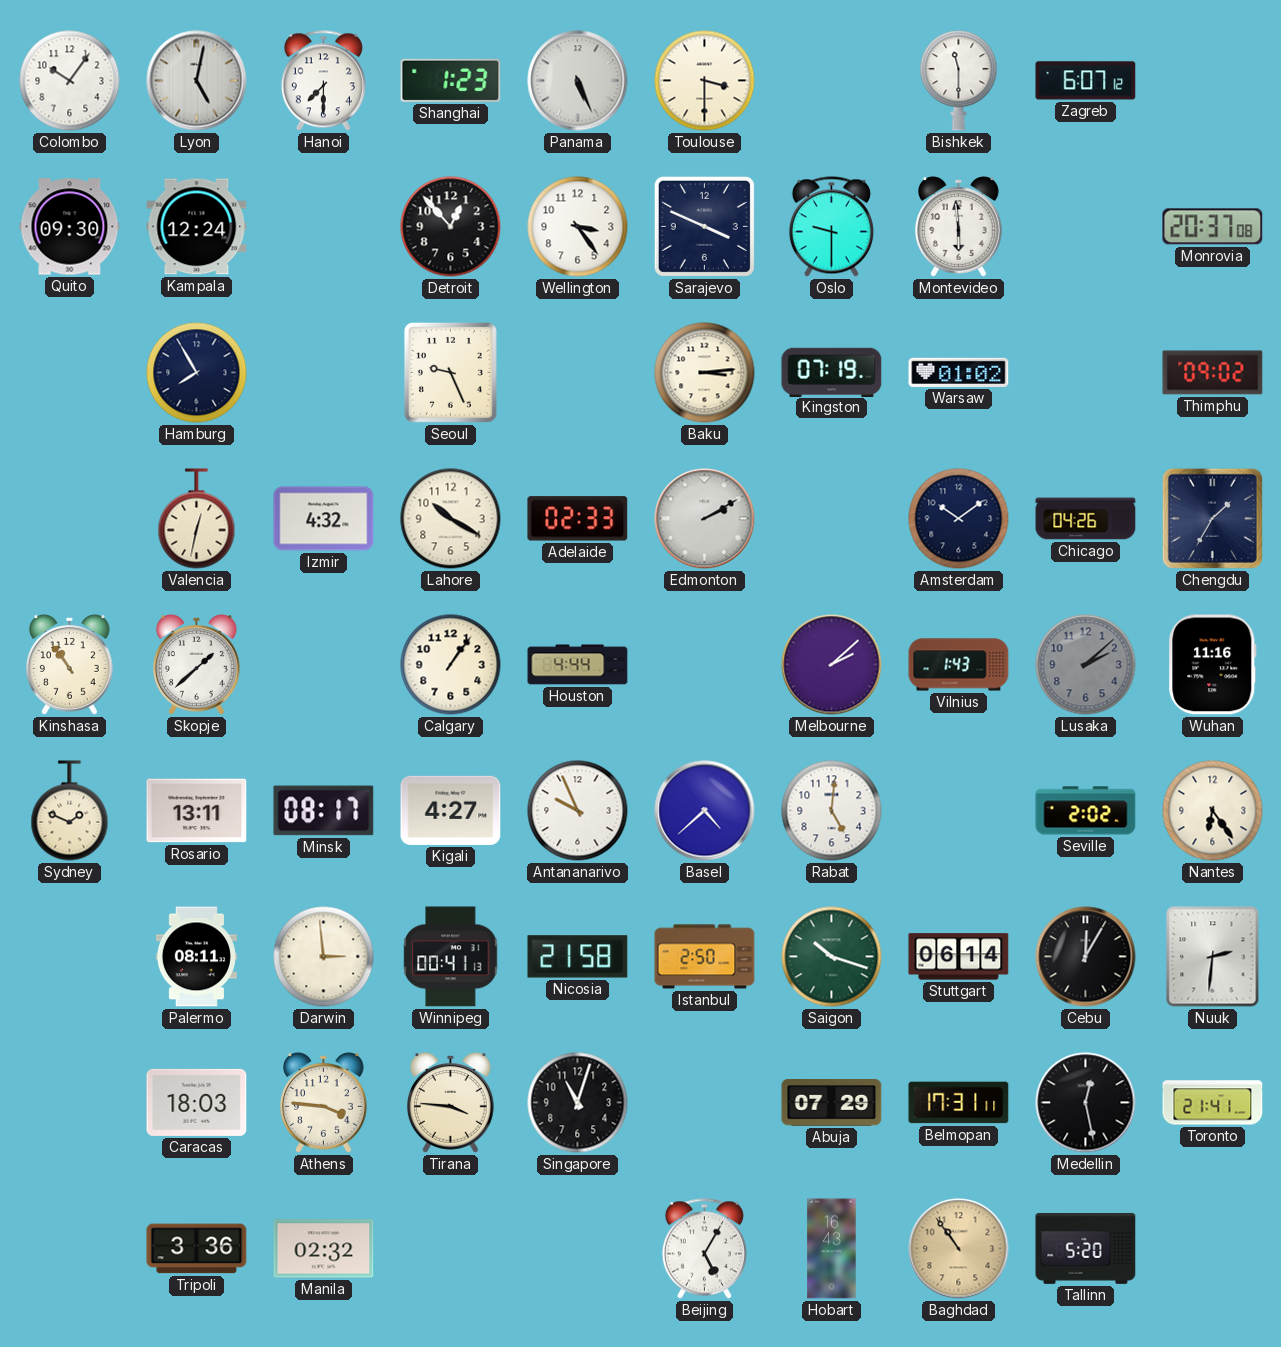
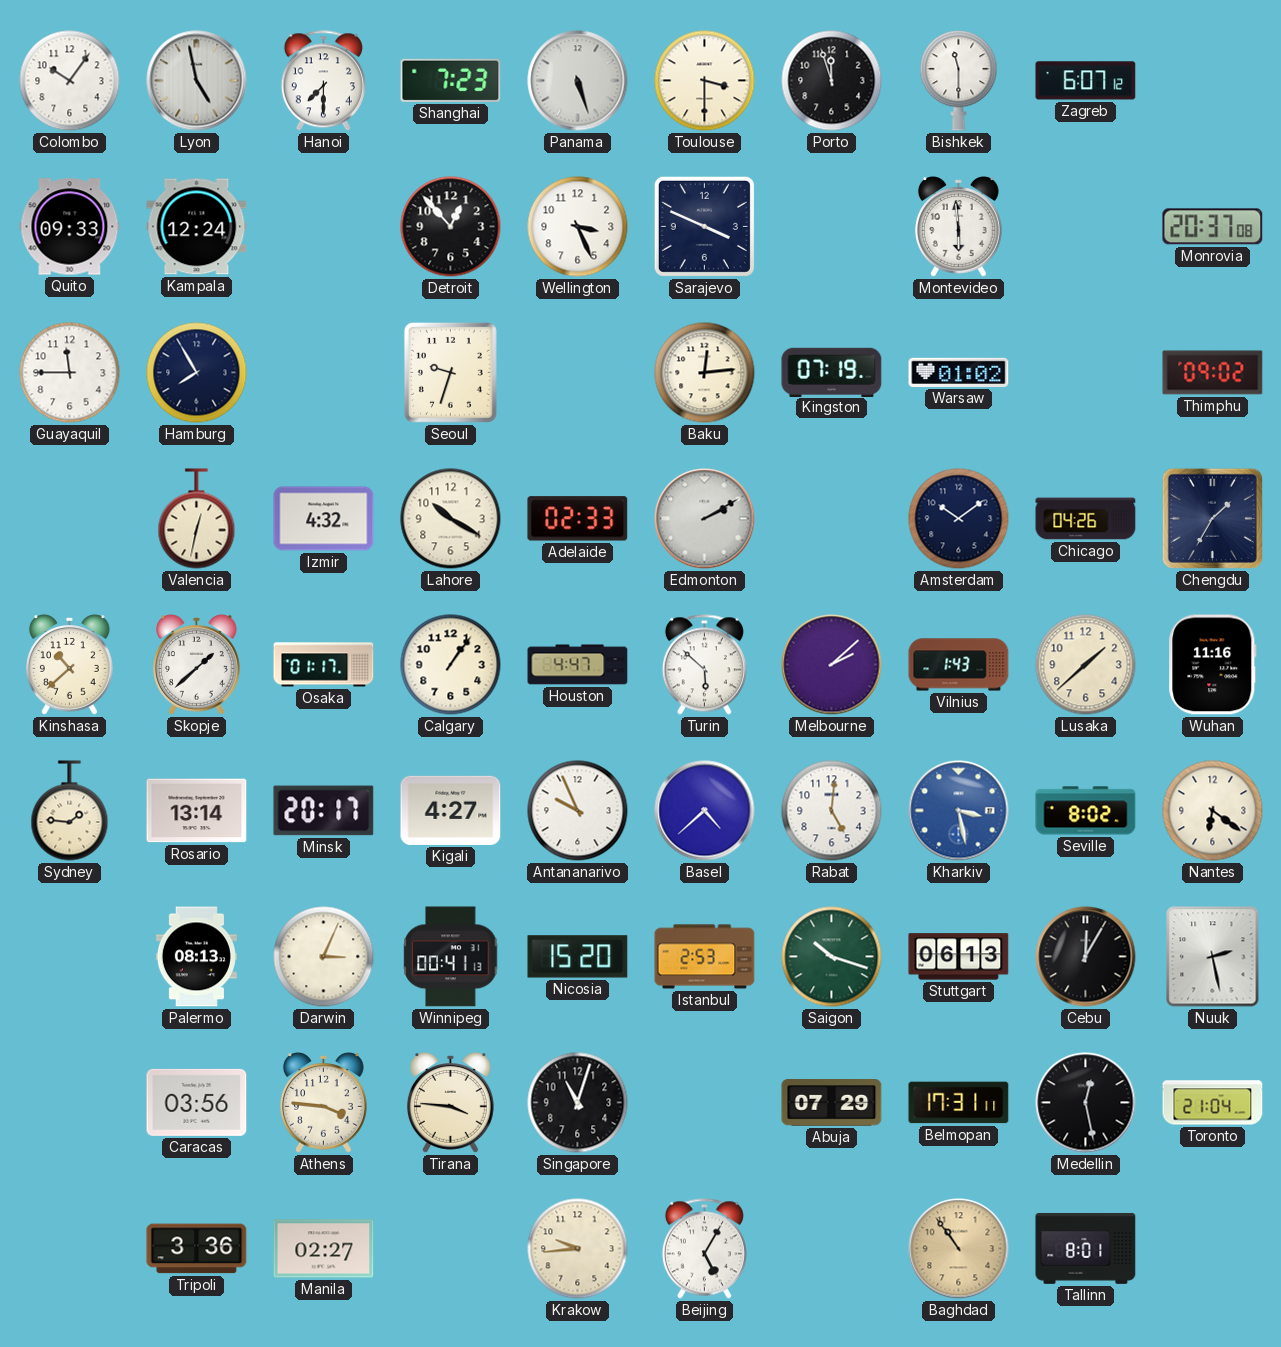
Lyon: 5:02 -> 4:58 (197, 81)
Shanghai: 1:23 -> 7:23 (451, 80)
Panama: 5:26 -> 5:27 (578, 81)
Porto: none -> 11:57 (832, 81)
Quito: 09:30 -> 09:33 (70, 227)
Wellington: 3:24 -> 3:26 (578, 227)
Oslo: 9:30 -> none (831, 227)
Guayaquil: none -> 11:45 (70, 373)
Seoul: 9:26 -> 9:33 (450, 372)
Baku: 3:14 -> 12:14 (705, 373)
Kinshasa: 10:54 -> 10:38 (70, 665)
Osaka: none -> 01:17 (324, 665)
Houston: 4:44 -> 4:47 (578, 665)
Turin: none -> 5:52 (704, 665)
Lusaka: 2:08 -> 1:38 (1086, 665)
Lusaka dial: grey -> cream (1086, 665)
Sydney: 1:49 -> 1:46 (70, 811)
Rosario: 13:11 -> 13:14 (197, 811)
Minsk: 08:17 -> 20:17 (324, 811)
Kharkiv: none -> 3:28 (959, 811)
Seville: 2:02 -> 8:02 (1086, 811)
Nantes: 6:24 -> 6:21 (1213, 811)
Palermo: 08:11 -> 08:13 (196, 957)
Darwin: 2:59 -> 3:04 (324, 957)
Nicosia: 21:58 -> 15:20 (578, 957)
Istanbul: 2:50 -> 2:53 (705, 957)
Stuttgart: 06:14 -> 06:13 (959, 957)
Nuuk: 2:31 -> 2:28 (1213, 957)
Caracas: 18:03 -> 03:56 (197, 1102)
Toronto: 21:41 -> 21:04 (1213, 1103)
Manila: 02:32 -> 02:27 (324, 1249)
Krakow: none -> 9:44 (578, 1249)
Hobart: 16:43 -> none (832, 1249)
Tallinn: 5:20 -> 8:01 (1086, 1248)
